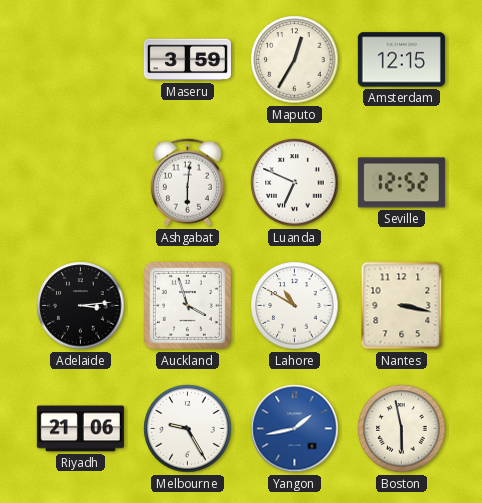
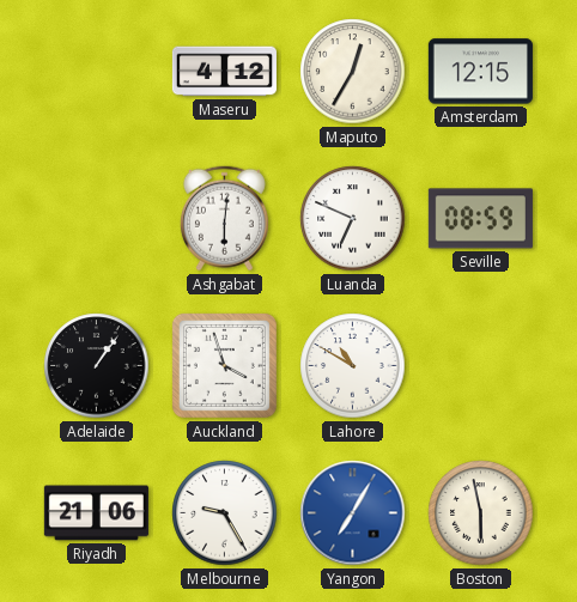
Maseru: 3:59 -> 4:12 (224, 72)
Seville: 12:52 -> 08:59 (480, 219)
Adelaide: 3:14 -> 1:06 (97, 366)
Nantes: 3:17 -> none (402, 306)
Yangon: 1:43 -> 7:05 (353, 513)
